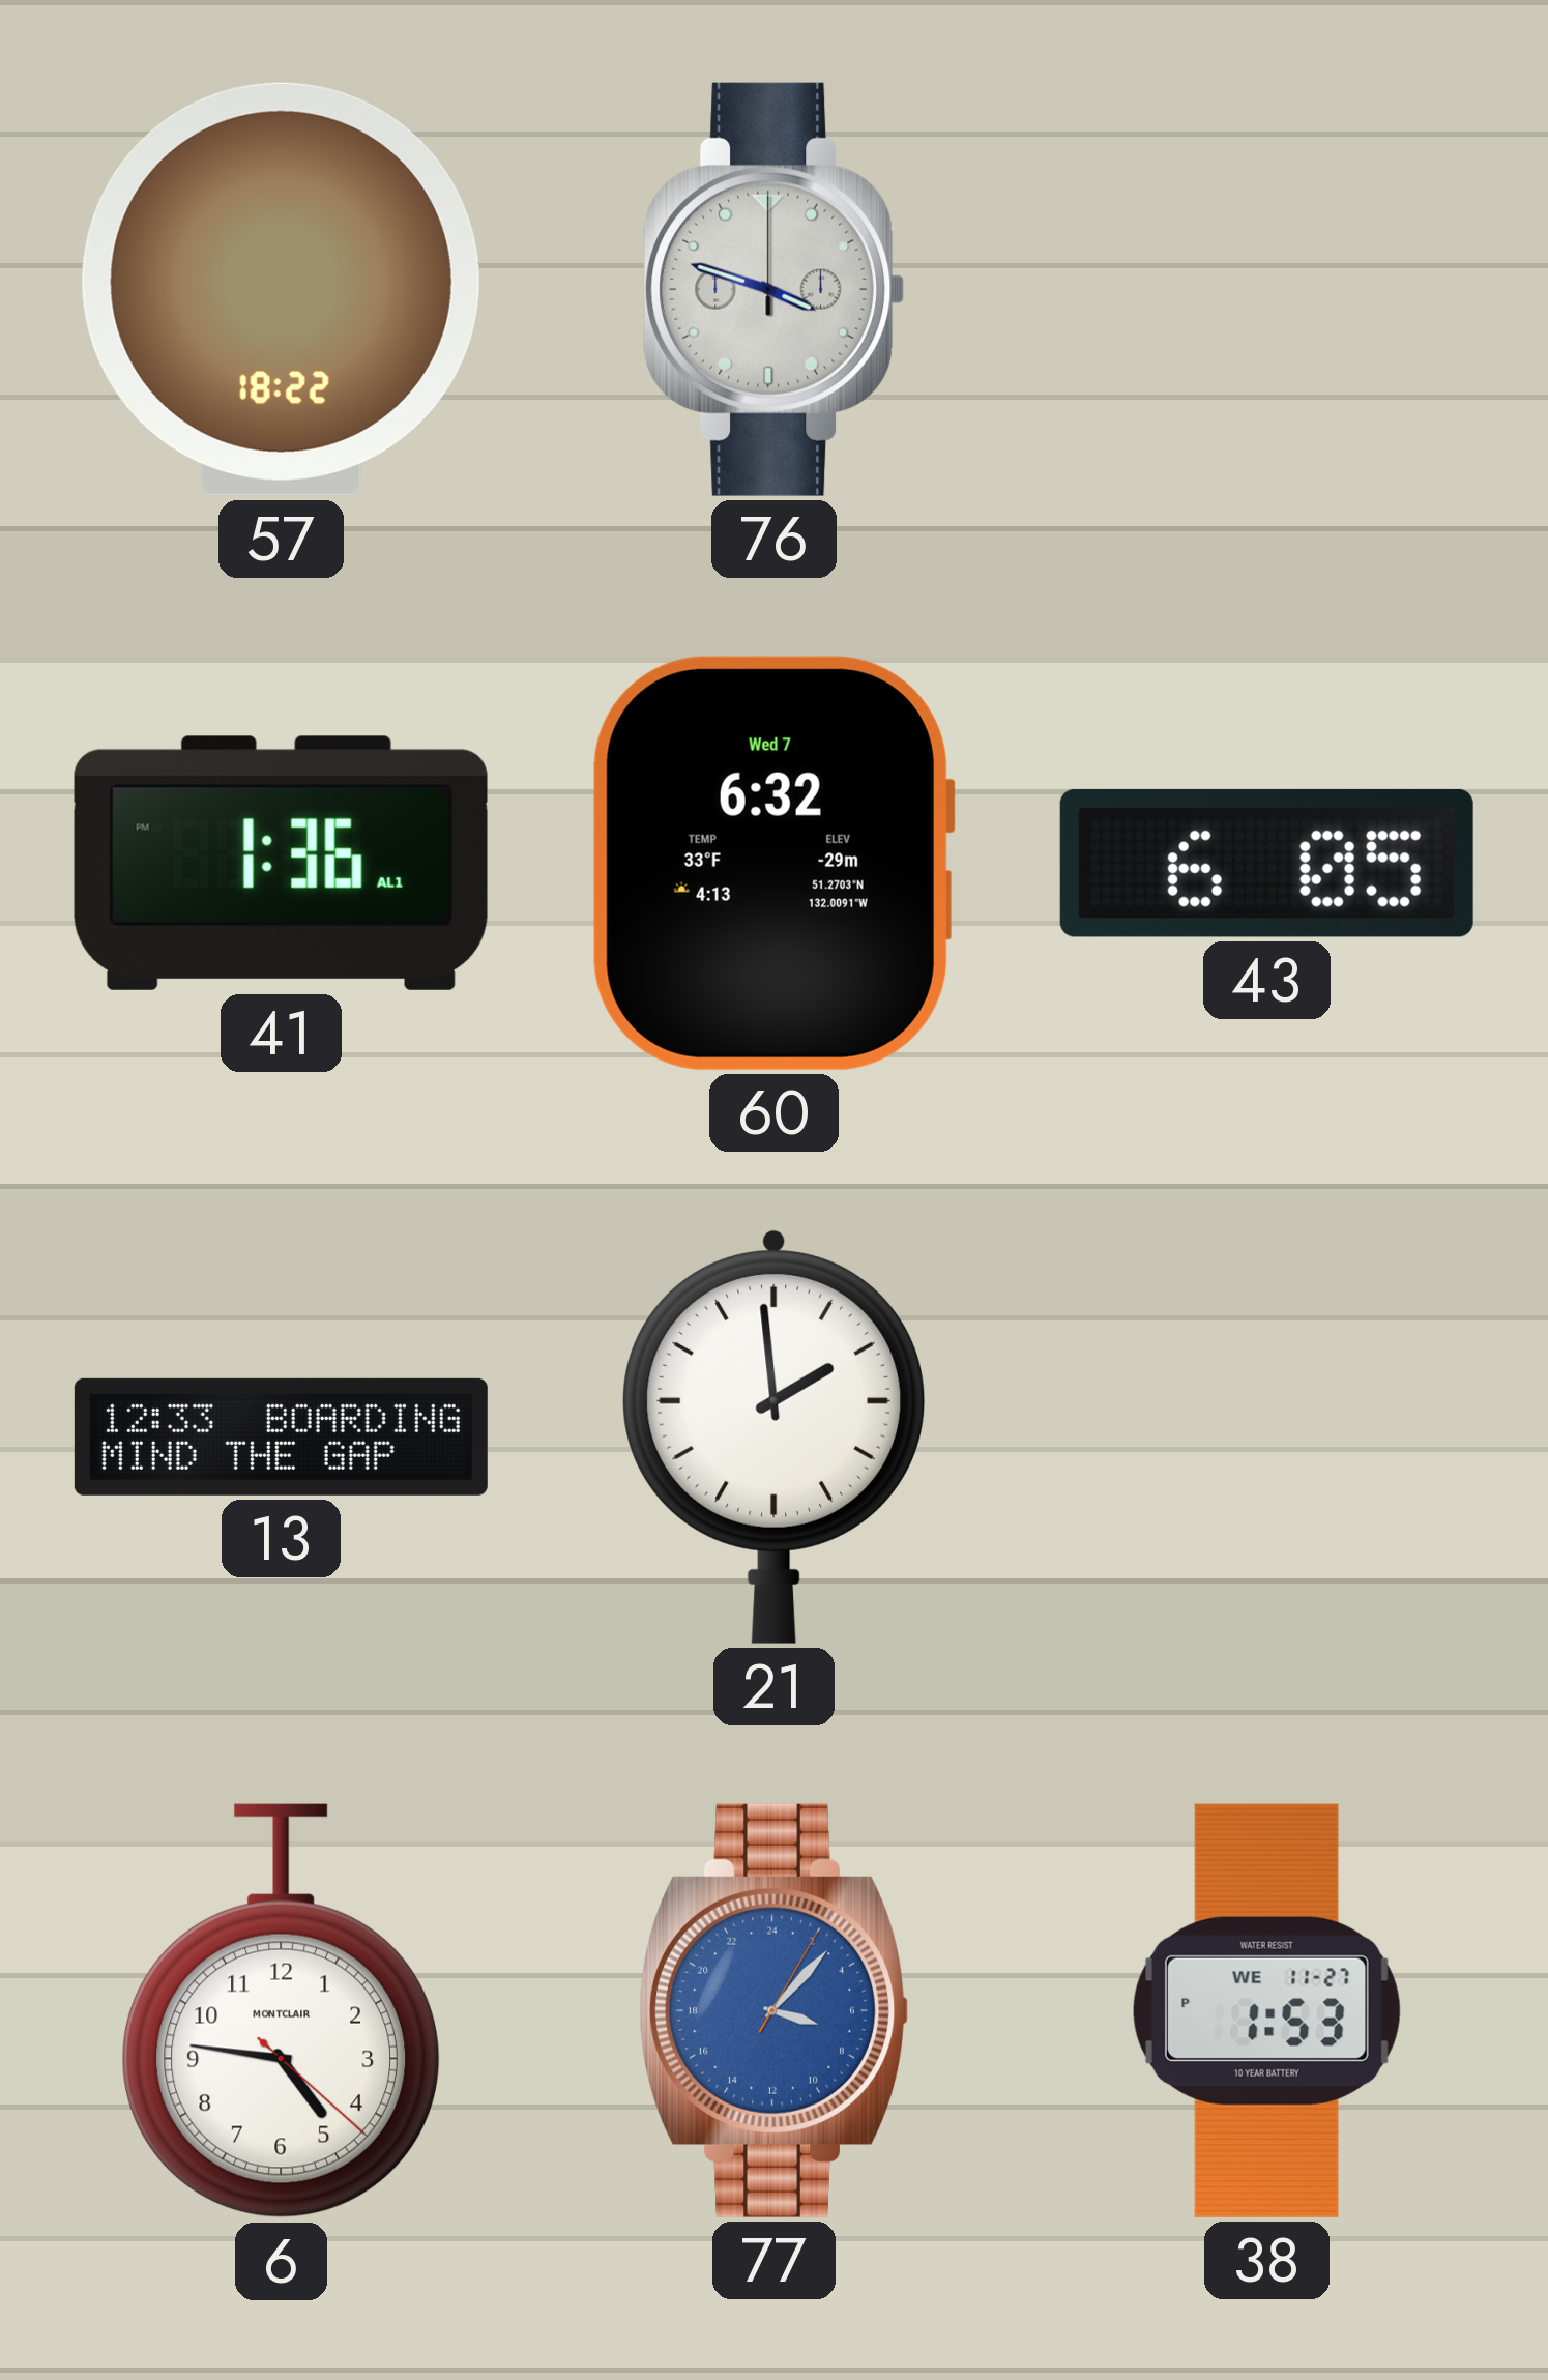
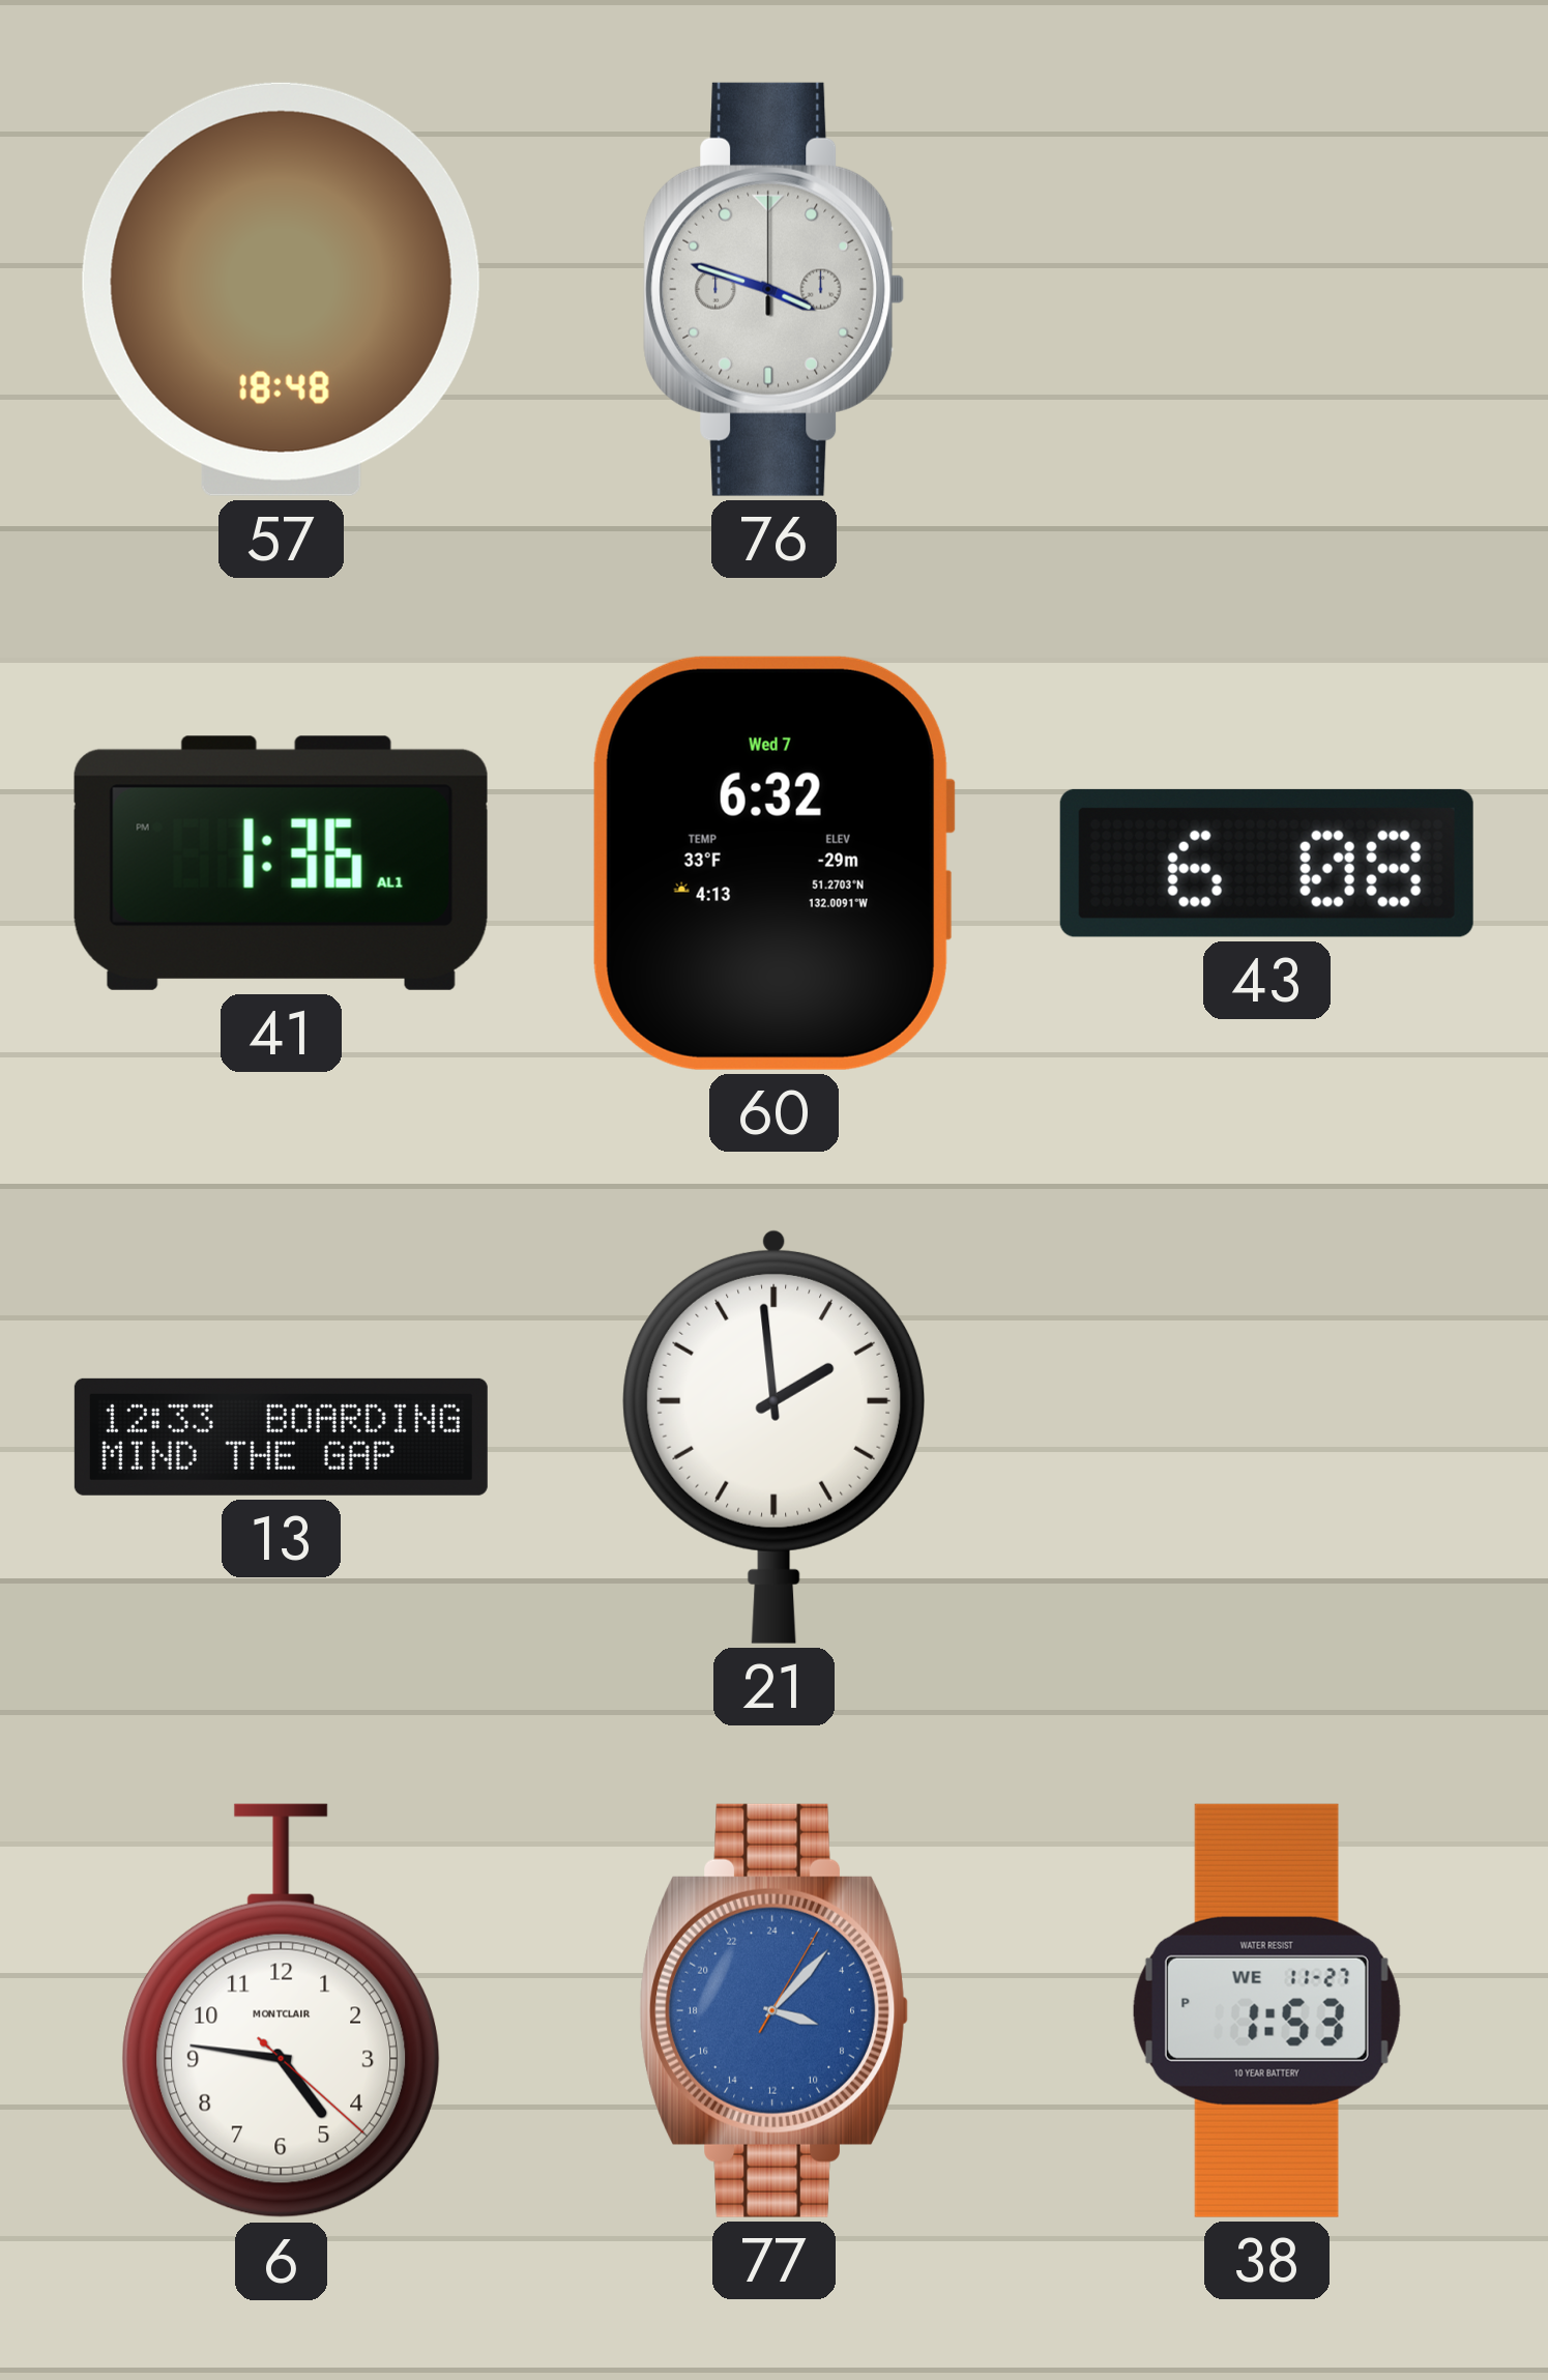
57: 18:22 -> 18:48 (281, 289)
43: 6:05 -> 6:08 (1266, 863)
